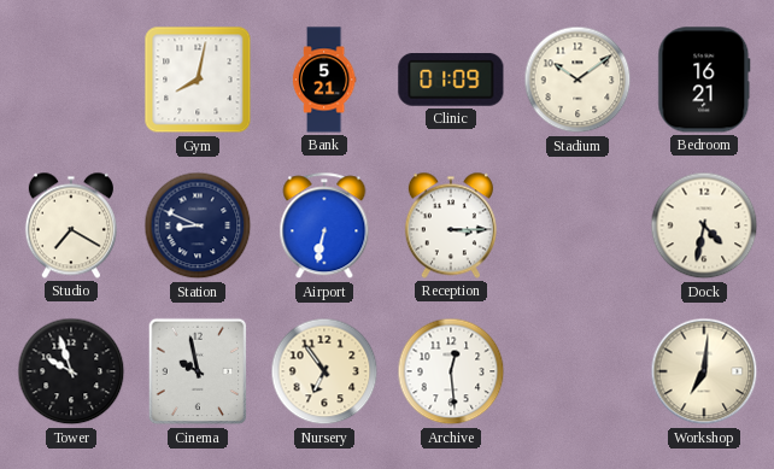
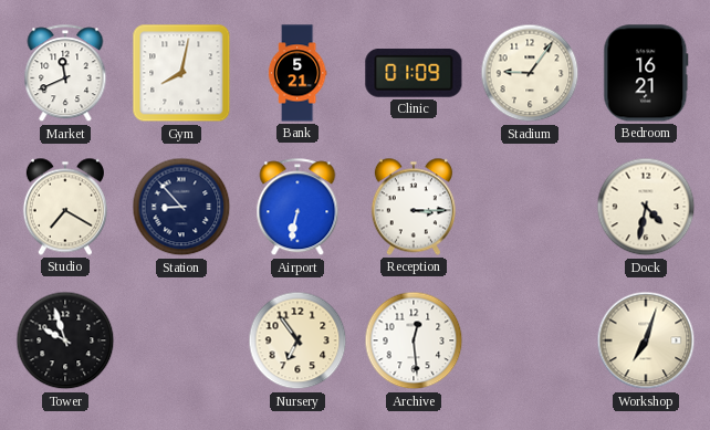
Market: none -> 11:41 (65, 74)
Stadium: 10:09 -> 9:06 (530, 73)
Station: 8:49 -> 8:53 (181, 207)
Cinema: 9:58 -> none (198, 371)
Workshop: 7:01 -> 7:03 (646, 340)
